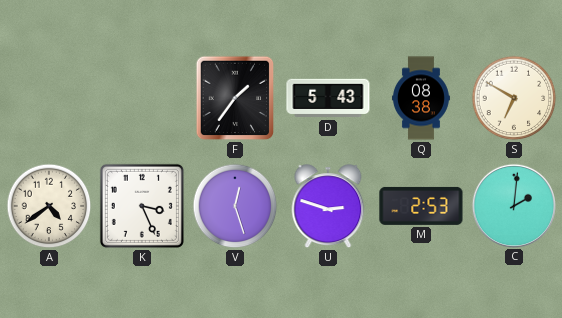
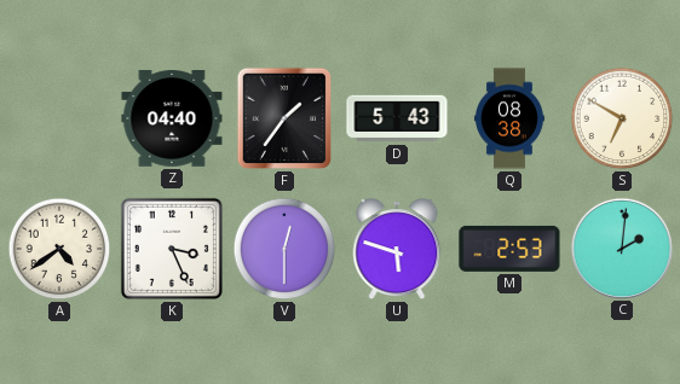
Z: none -> 04:40 (172, 120)
V: 12:27 -> 12:30 (284, 249)
U: 2:48 -> 5:48 (397, 250)
